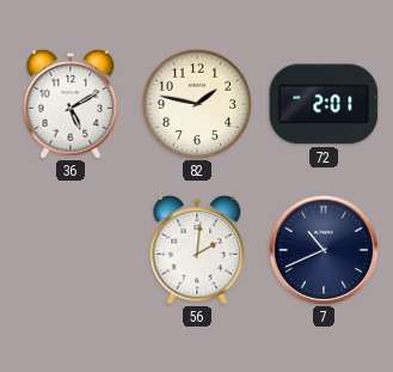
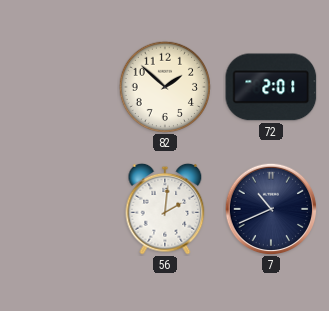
36: 5:10 -> none (70, 104)
82: 1:47 -> 1:52 (165, 87)
